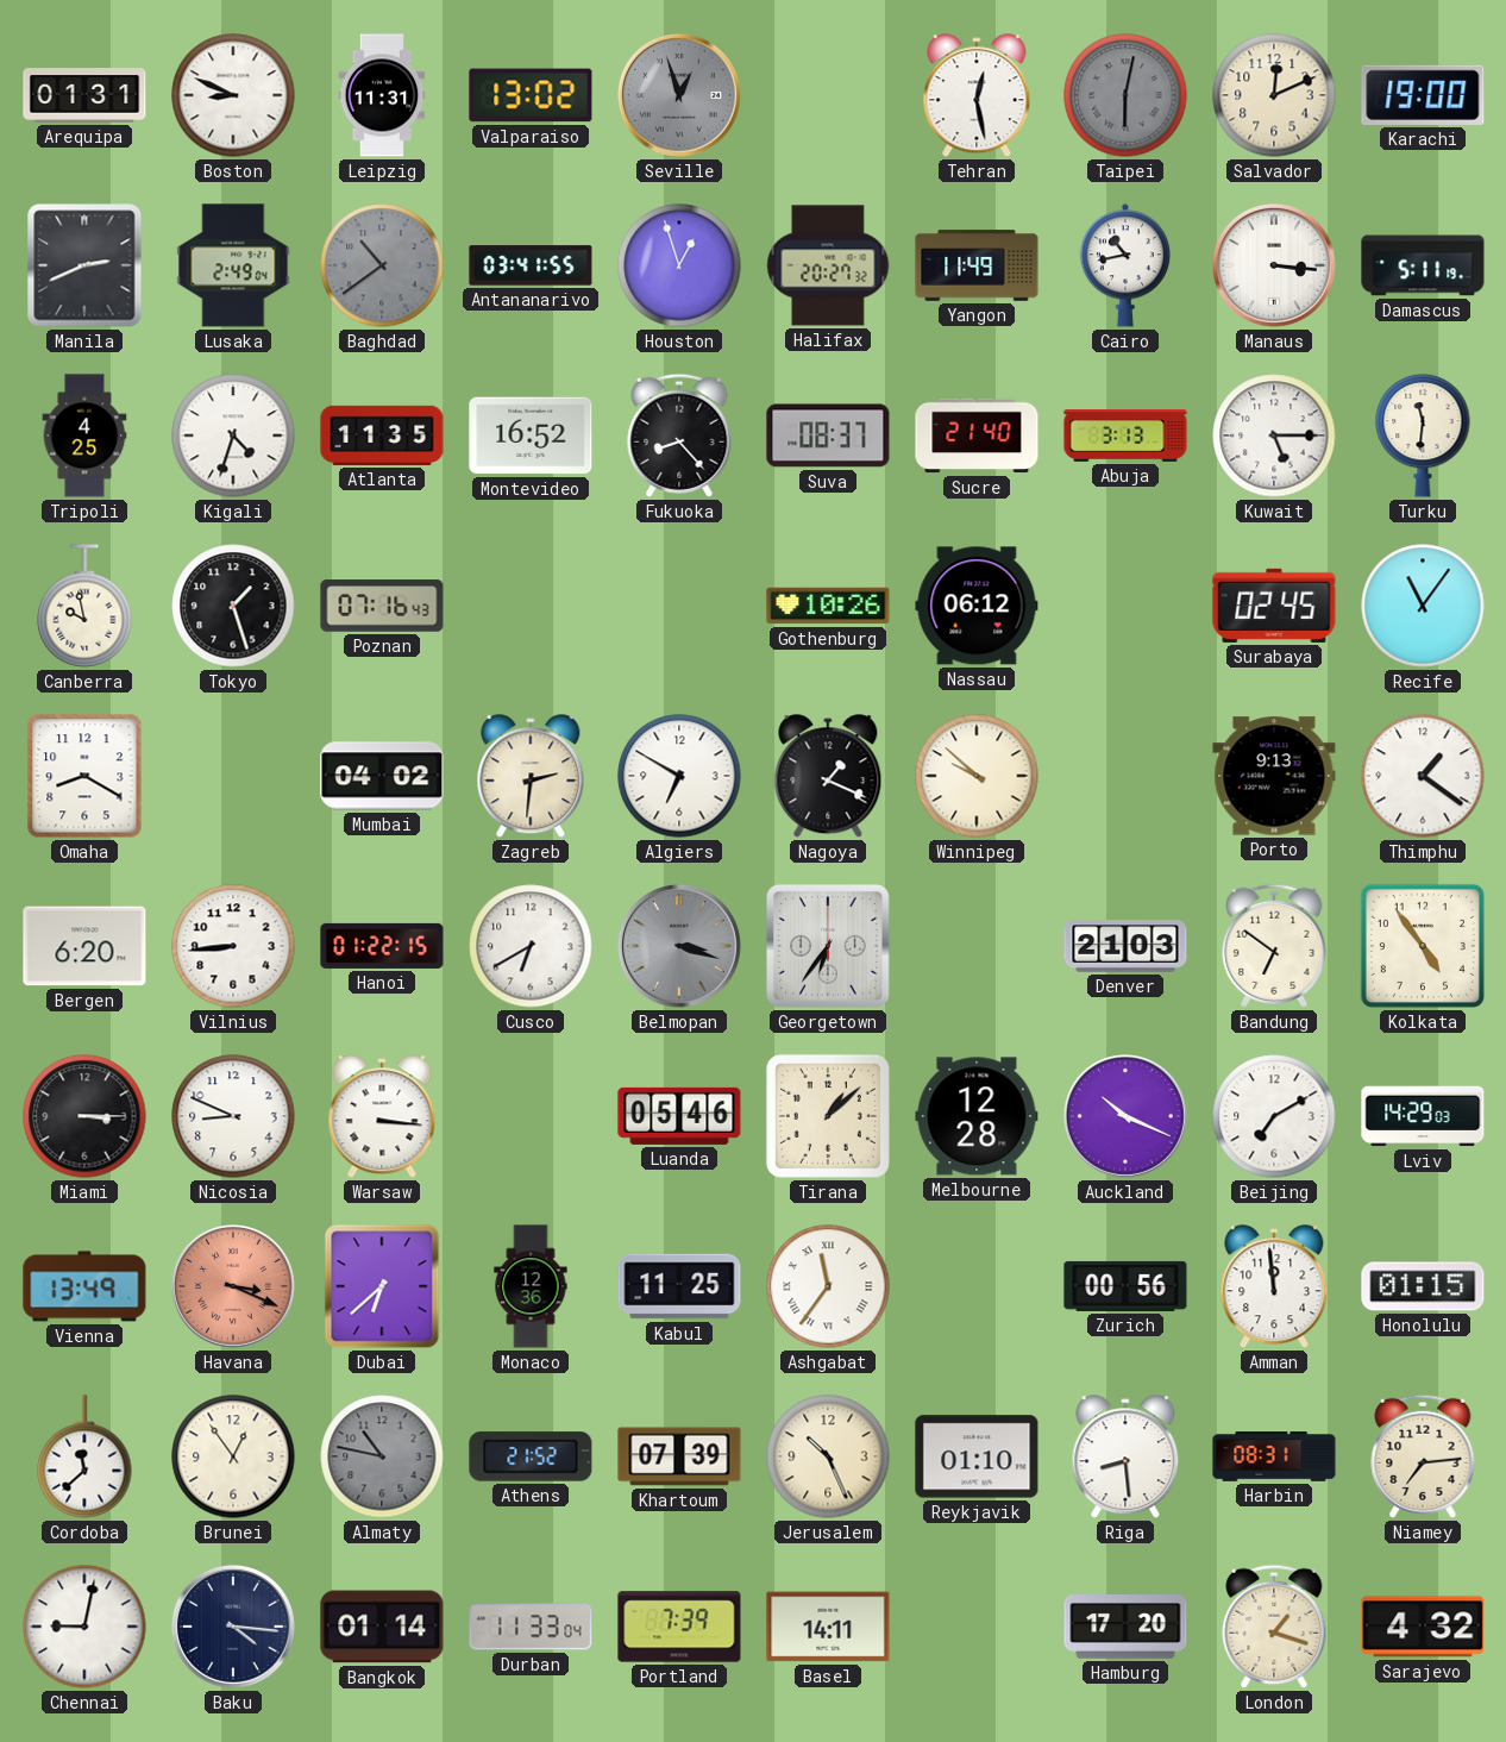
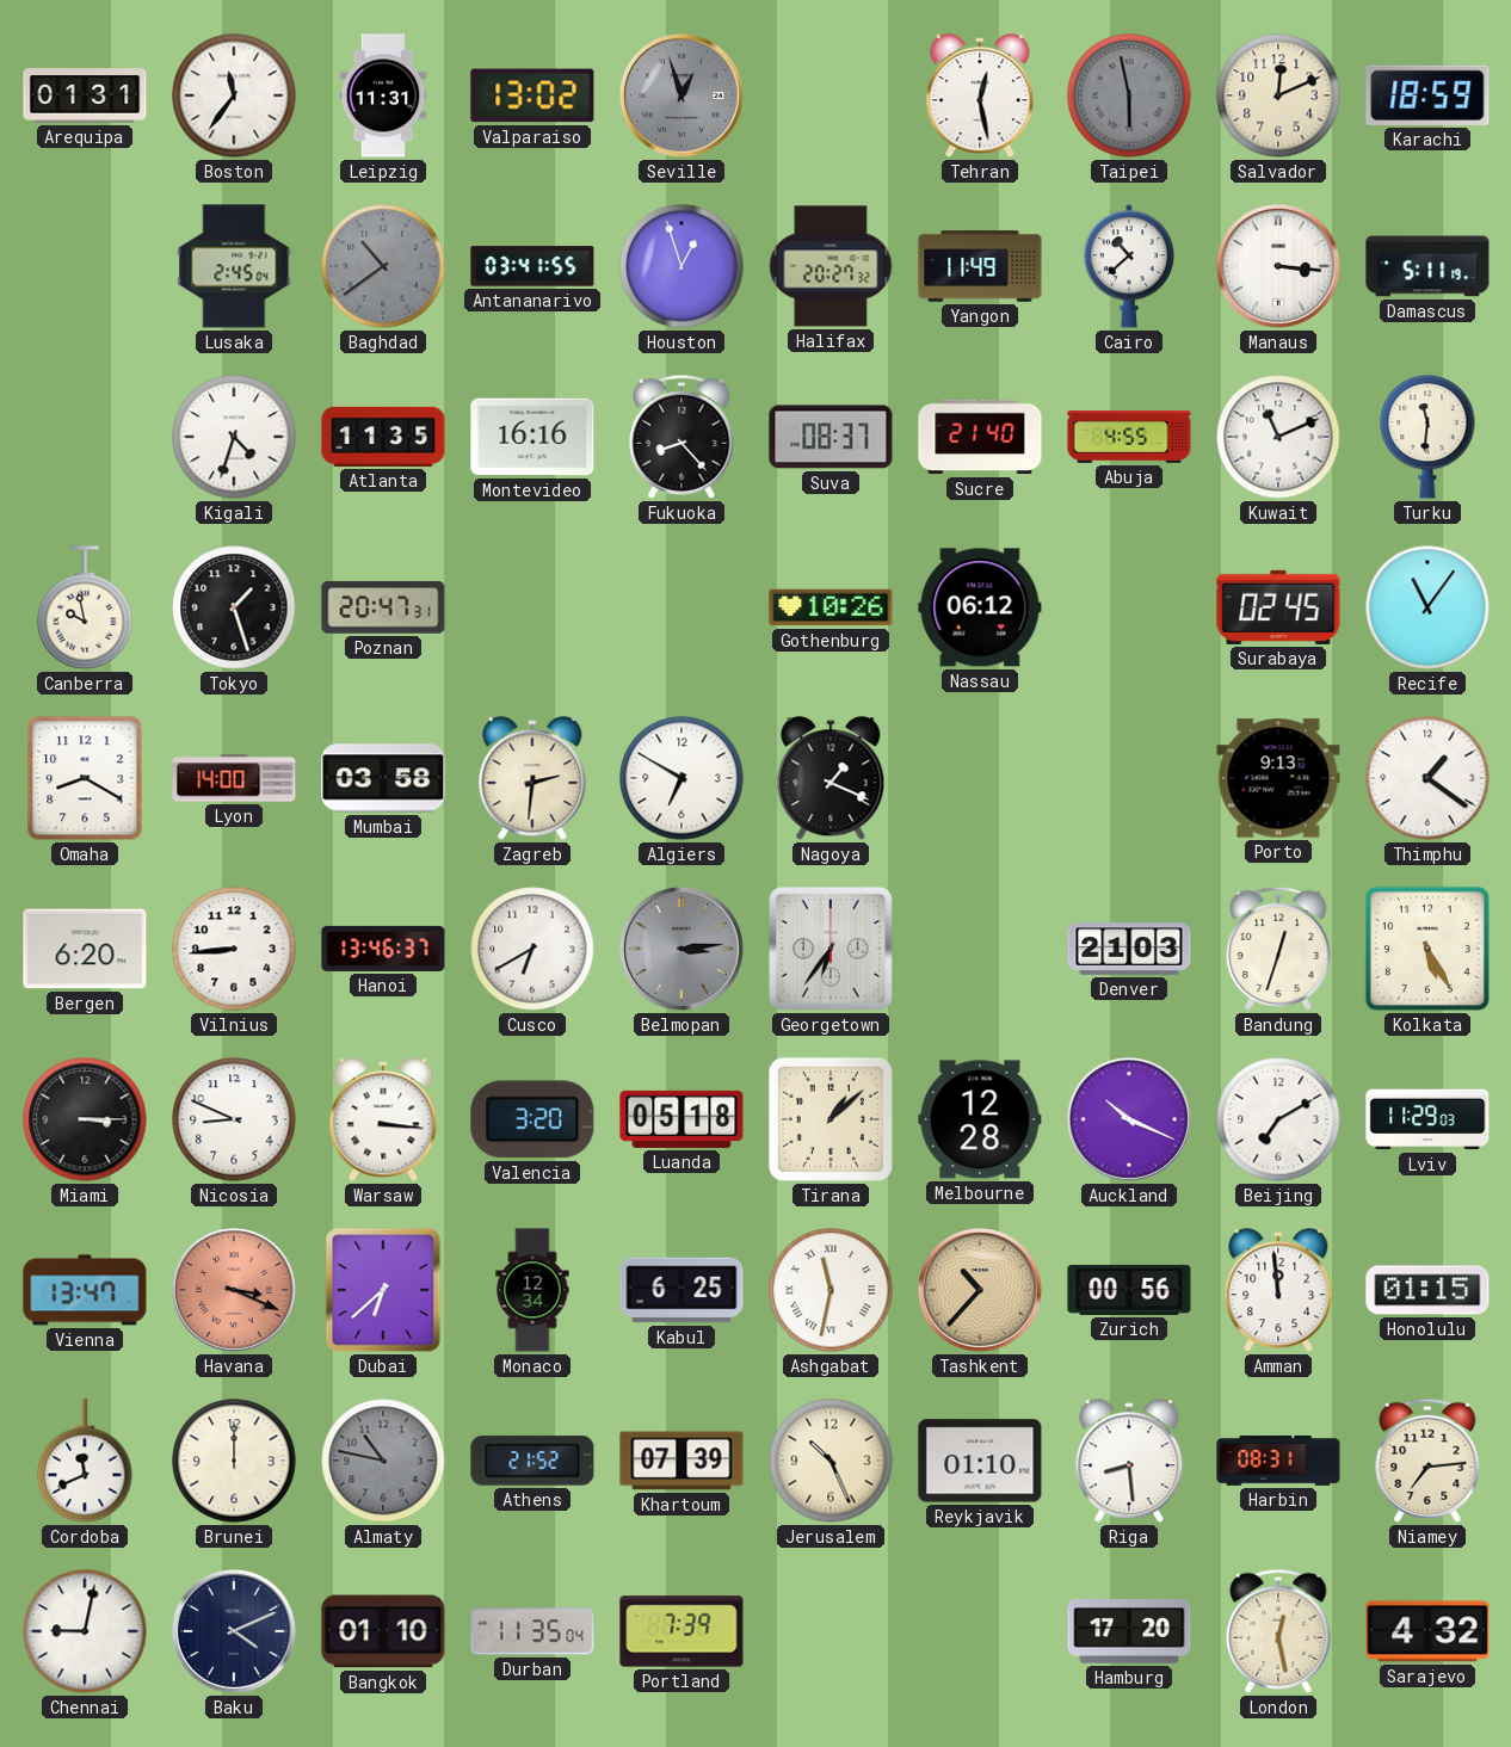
Boston: 8:49 -> 11:36 (234, 95)
Taipei: 6:02 -> 5:58 (1129, 95)
Karachi: 19:00 -> 18:59 (1427, 95)
Manila: 2:41 -> none (84, 265)
Lusaka: 2:49 -> 2:45 (234, 266)
Cairo: 10:43 -> 10:38 (1128, 266)
Tripoli: 4:25 -> none (84, 435)
Montevideo: 16:52 -> 16:16 (532, 437)
Abuja: 3:13 -> 4:55 (1129, 438)
Kuwait: 5:15 -> 11:11 (1278, 437)
Poznan: 07:16 -> 20:47 (383, 607)
Lyon: none -> 14:00 (234, 778)
Mumbai: 04:02 -> 03:58 (383, 778)
Winnipeg: 9:52 -> none (977, 776)
Hanoi: 01:22 -> 13:46 (383, 949)
Belmopan: 3:18 -> 3:14 (683, 950)
Bandung: 6:51 -> 12:33 (1278, 949)
Kolkata: 4:54 -> 5:25 (1427, 949)
Valencia: none -> 3:20 (532, 1119)
Luanda: 05:46 -> 05:18 (682, 1119)
Lviv: 14:29 -> 11:29 (1427, 1119)
Vienna: 13:49 -> 13:47 (85, 1290)
Monaco: 12:36 -> 12:34 (532, 1290)
Kabul: 11:25 -> 6:25 (682, 1290)
Ashgabat: 11:36 -> 11:32 (831, 1290)
Tashkent: none -> 10:37 (981, 1291)
Cordoba: 11:38 -> 11:41 (85, 1461)
Brunei: 12:54 -> 12:00 (234, 1461)
Baku: 4:16 -> 4:11 (235, 1632)
Bangkok: 01:14 -> 01:10 (383, 1631)
Durban: 11:33 -> 11:35 (532, 1631)
Basel: 14:11 -> none (828, 1627)
London: 1:18 -> 12:28 (1278, 1631)
